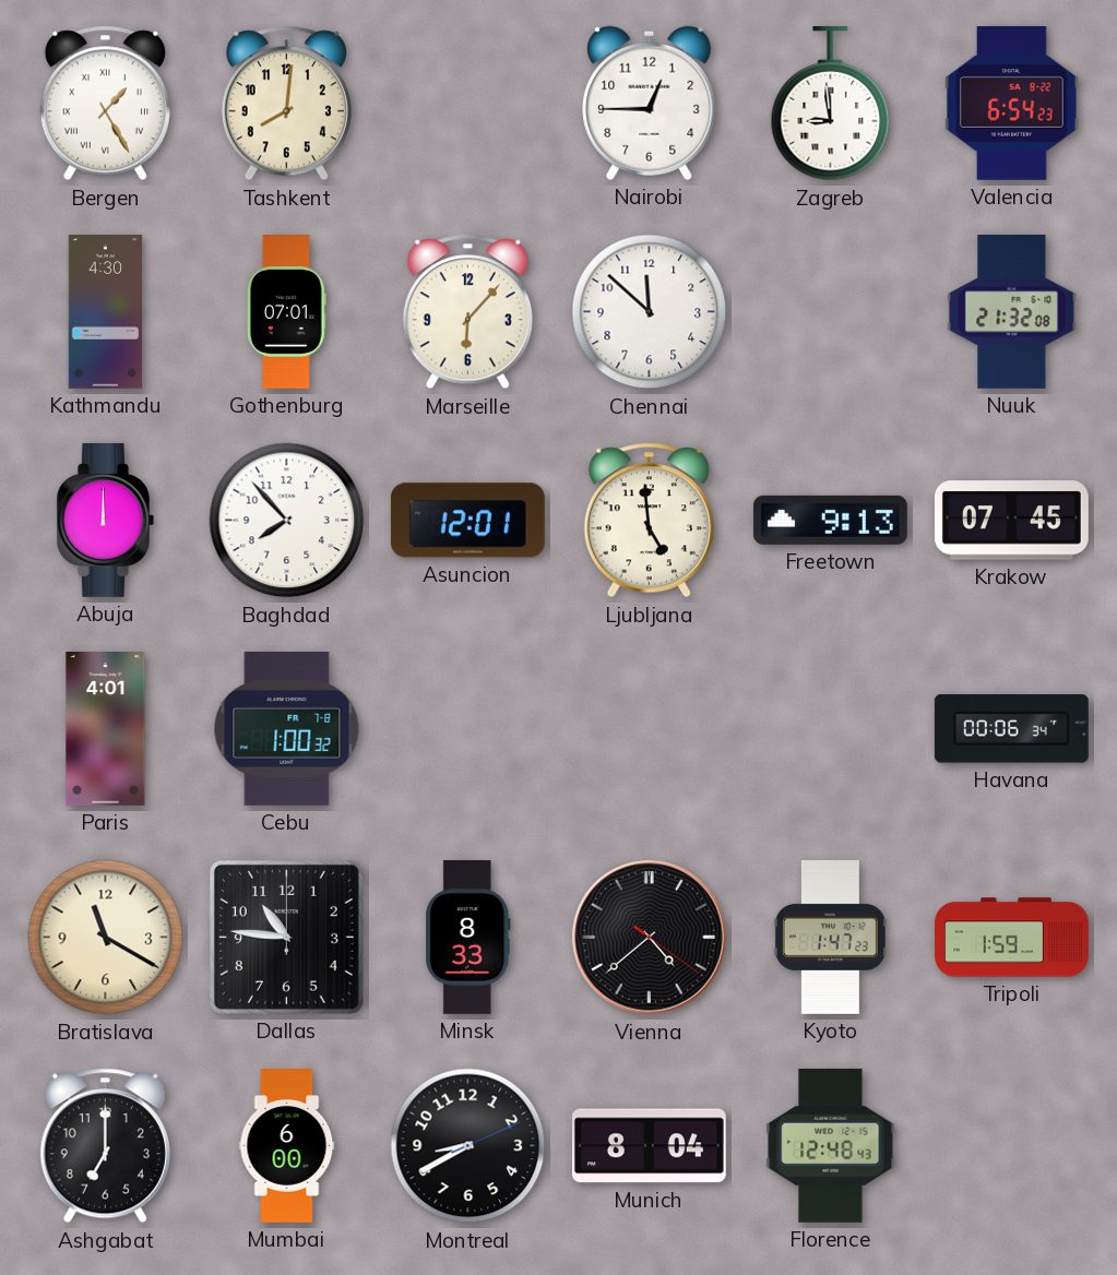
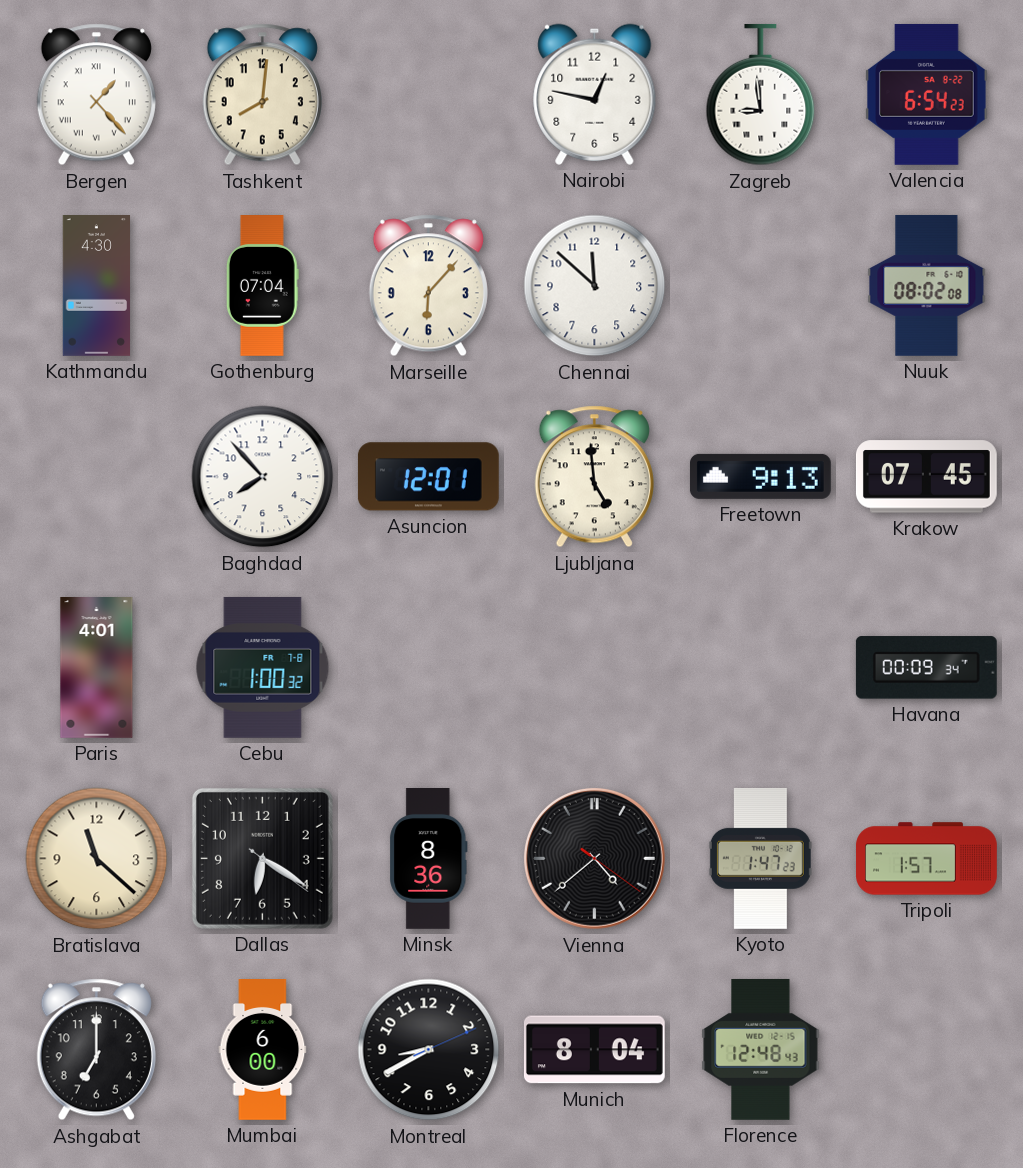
Bergen: 1:25 -> 1:23 (96, 95)
Nairobi: 12:45 -> 12:47 (595, 94)
Gothenburg: 07:01 -> 07:04 (262, 286)
Nuuk: 21:32 -> 08:02 (927, 285)
Abuja: 12:00 -> none (106, 520)
Havana: 00:06 -> 00:09 (926, 668)
Bratislava: 11:20 -> 11:22 (97, 859)
Dallas: 10:46 -> 6:20 (262, 858)
Minsk: 8:33 -> 8:36 (429, 859)
Tripoli: 1:59 -> 1:57 (927, 859)
